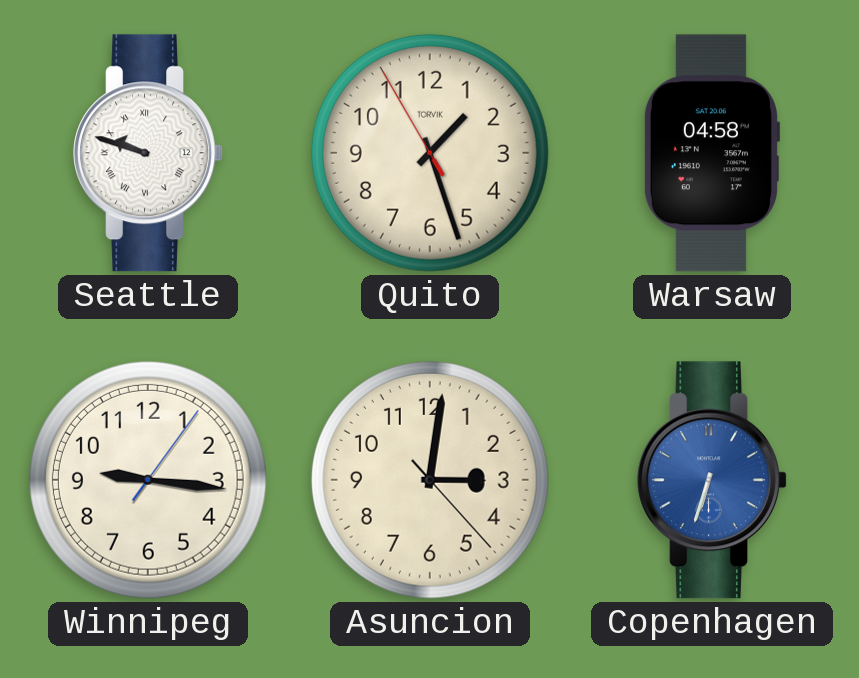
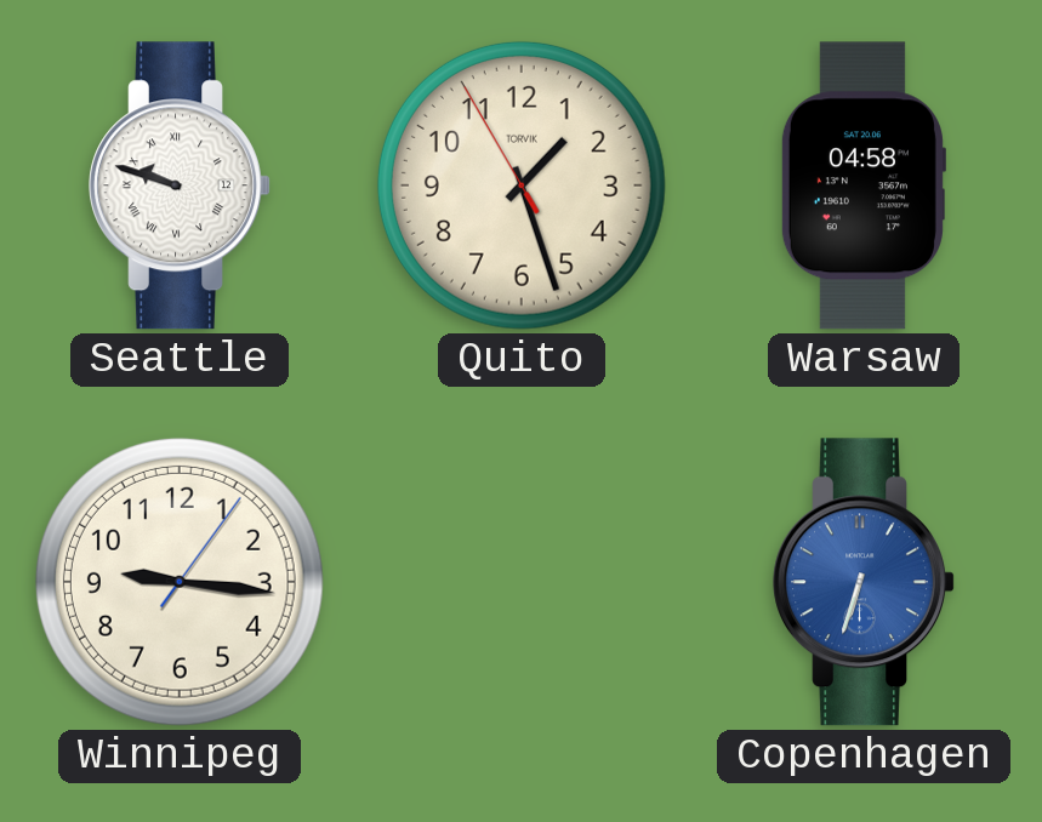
Asuncion: 3:01 -> none (430, 480)
